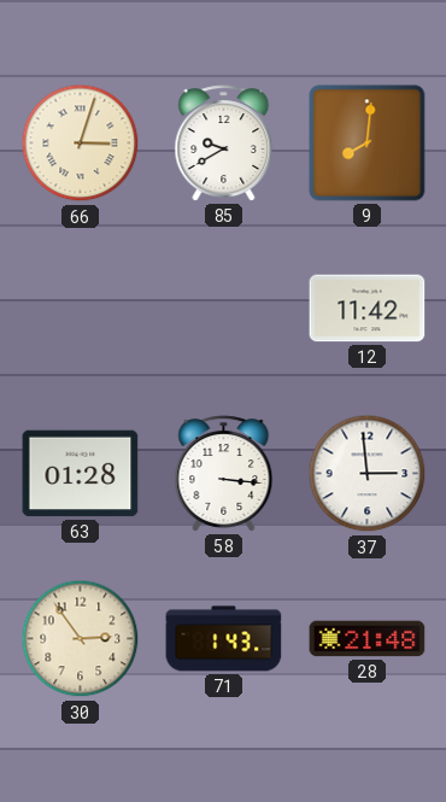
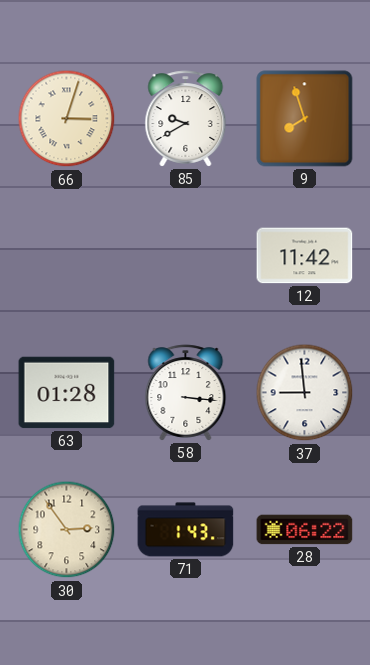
9: 8:01 -> 7:57 (305, 119)
37: 2:59 -> 8:59 (305, 393)
28: 21:48 -> 06:22 (305, 530)
